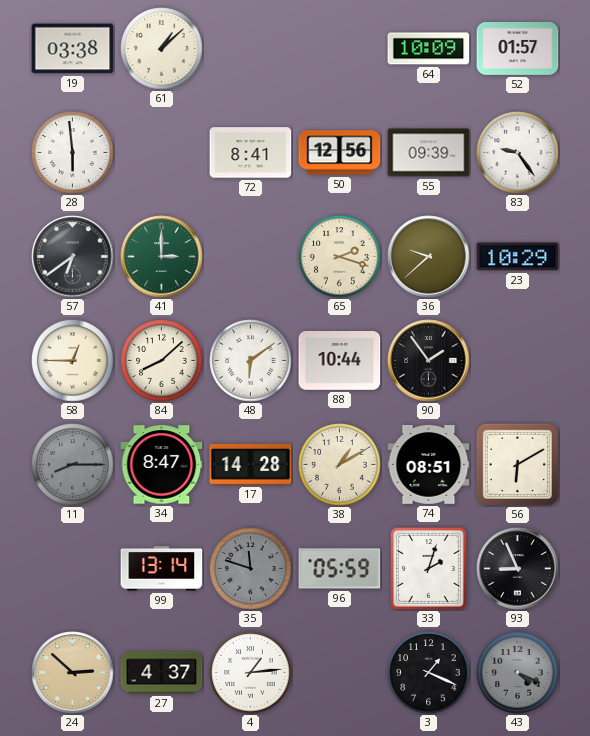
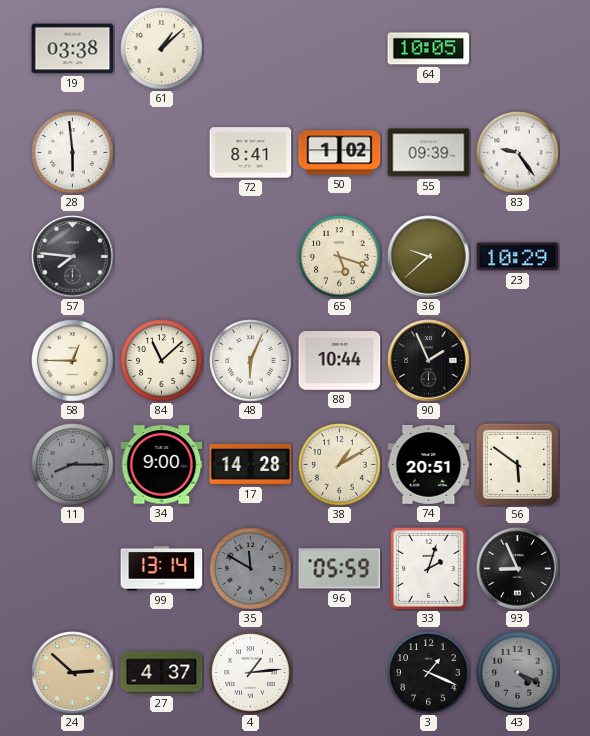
64: 10:09 -> 10:05 (429, 49)
52: 01:57 -> none (518, 49)
50: 12:56 -> 1:02 (340, 153)
57: 6:39 -> 7:46 (73, 257)
41: 3:00 -> none (162, 257)
65: 2:18 -> 5:18 (340, 257)
84: 8:08 -> 11:08 (162, 361)
48: 6:09 -> 6:04 (251, 361)
90: 1:54 -> 1:56 (429, 361)
34: 8:47 -> 9:00 (162, 465)
74: 08:51 -> 20:51 (429, 465)
56: 6:10 -> 5:51 (517, 464)
35: 11:48 -> 11:50 (251, 569)
